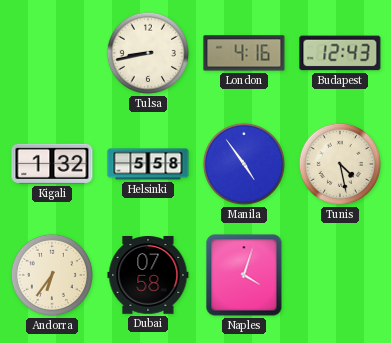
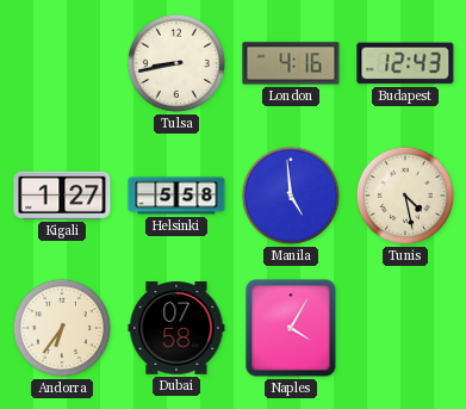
Kigali: 1:32 -> 1:27 (62, 196)
Manila: 4:54 -> 4:59 (291, 196)
Naples: 4:03 -> 4:05 (291, 328)
